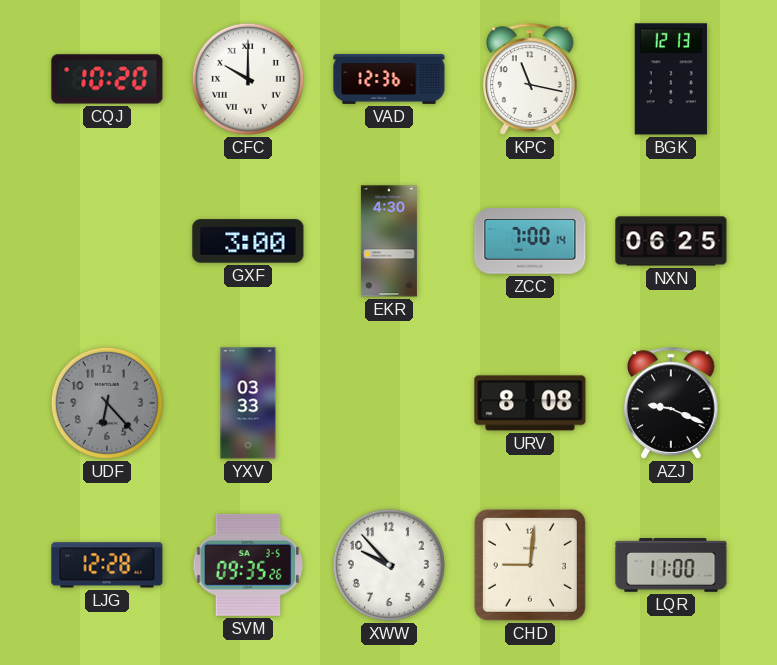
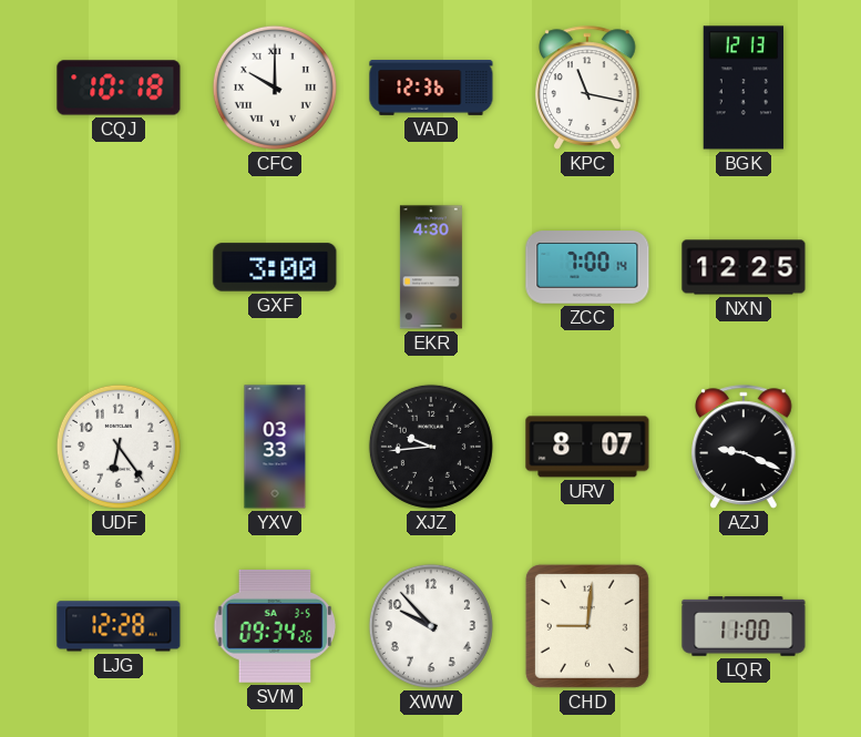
CQJ: 10:20 -> 10:18 (119, 88)
NXN: 06:25 -> 12:25 (744, 267)
UDF: 6:23 -> 6:24 (119, 447)
UDF dial: grey -> white (119, 447)
XJZ: none -> 9:44 (431, 447)
URV: 8:08 -> 8:07 (587, 447)
SVM: 09:35 -> 09:34 (275, 626)
